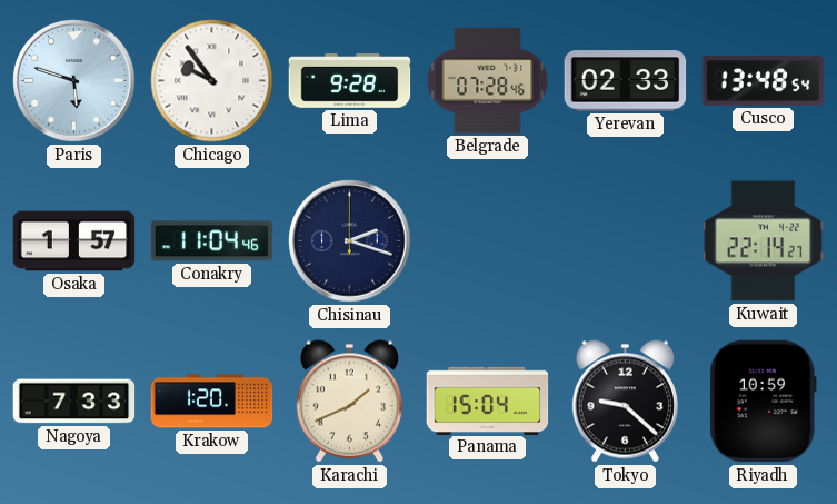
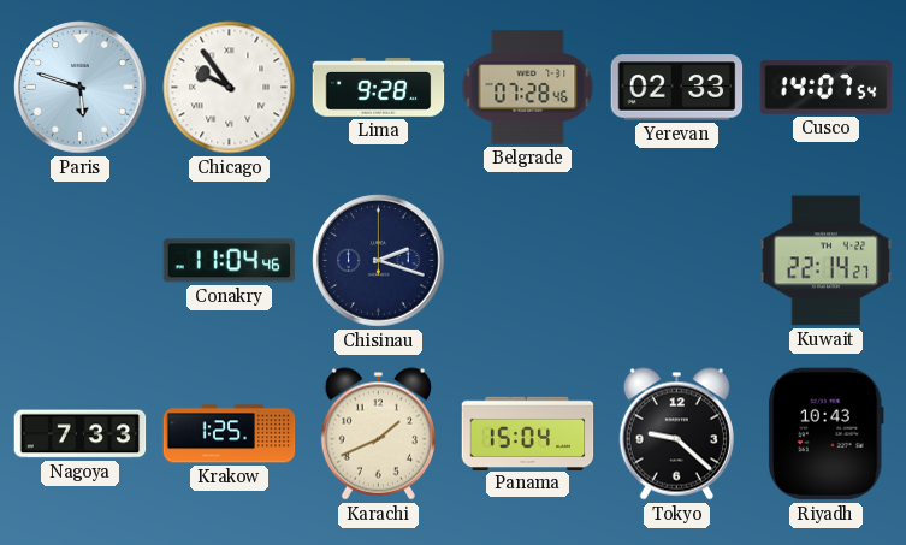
Cusco: 13:48 -> 14:07 (827, 88)
Osaka: 1:57 -> none (74, 241)
Krakow: 1:20 -> 1:25 (230, 434)
Riyadh: 10:59 -> 10:43 (825, 434)
